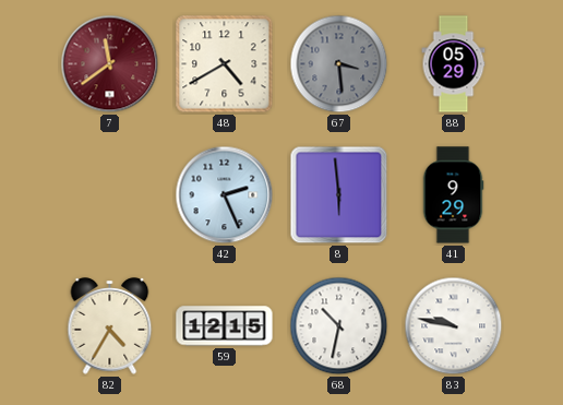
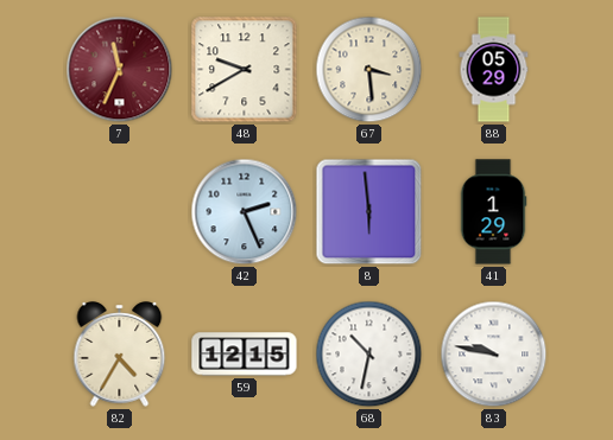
7: 11:39 -> 11:34 (120, 70)
48: 4:40 -> 9:40 (245, 70)
67 dial: grey -> cream (369, 70)
41: 9:29 -> 1:29 (493, 212)
